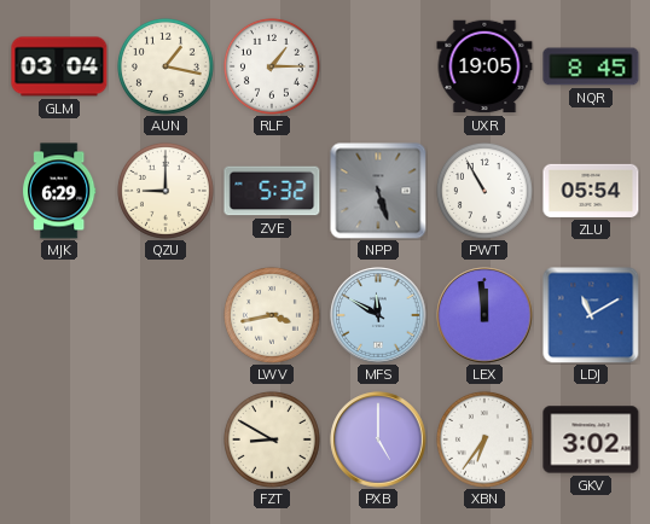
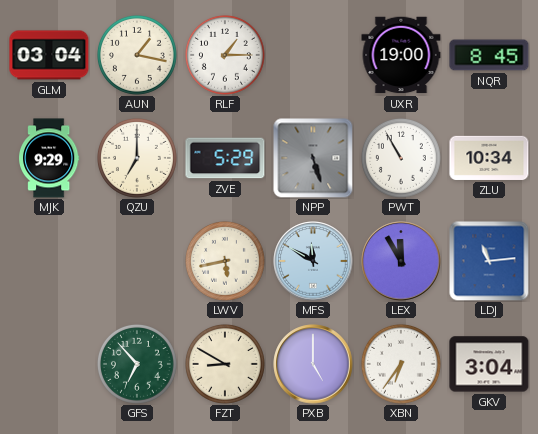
UXR: 19:05 -> 19:00 (401, 55)
MJK: 6:29 -> 9:29 (49, 158)
QZU: 9:00 -> 7:00 (137, 158)
ZVE: 5:32 -> 5:29 (225, 158)
ZLU: 05:54 -> 10:34 (489, 158)
LWV: 3:43 -> 5:43 (225, 261)
LEX: 11:59 -> 11:55 (401, 261)
LDJ: 11:10 -> 11:14 (489, 261)
GFS: none -> 6:53 (137, 364)
GKV: 3:02 -> 3:04 (489, 364)
